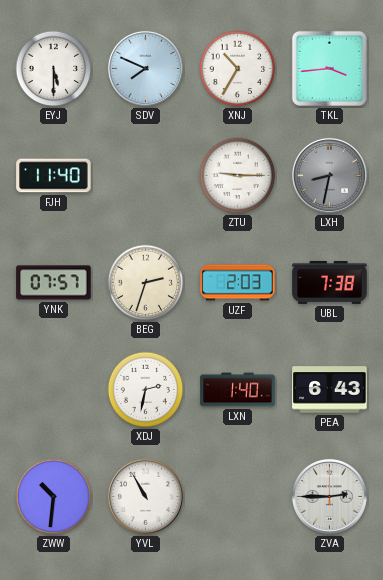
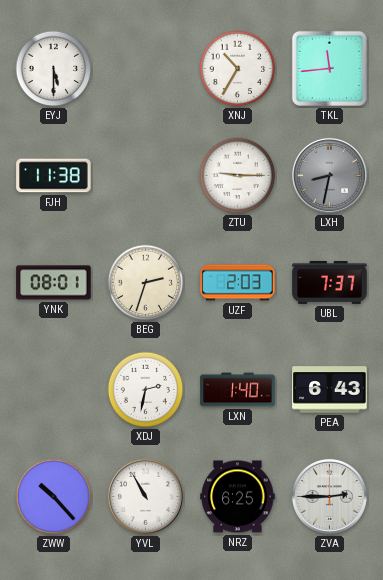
SDV: 7:49 -> none (145, 68)
TKL: 3:44 -> 11:44 (329, 68)
FJH: 11:40 -> 11:38 (54, 176)
YNK: 07:57 -> 08:01 (54, 283)
UBL: 7:38 -> 7:37 (330, 283)
ZWW: 10:31 -> 10:23 (54, 497)
NRZ: none -> 6:25 (238, 497)
